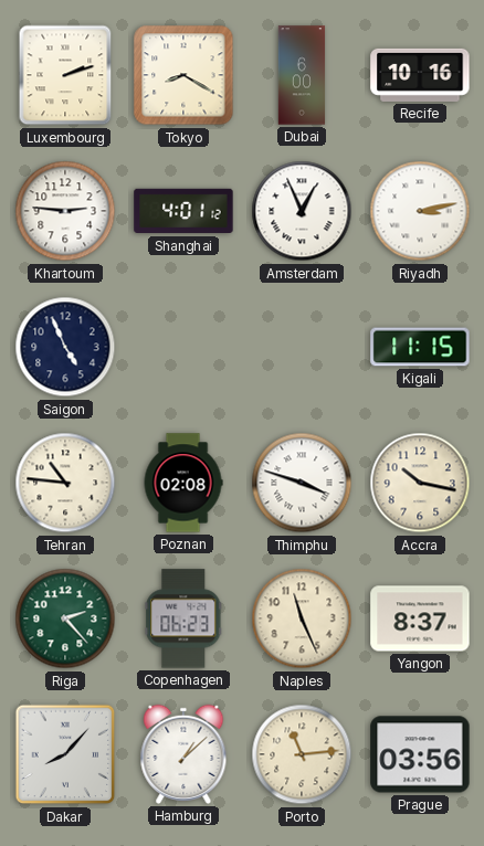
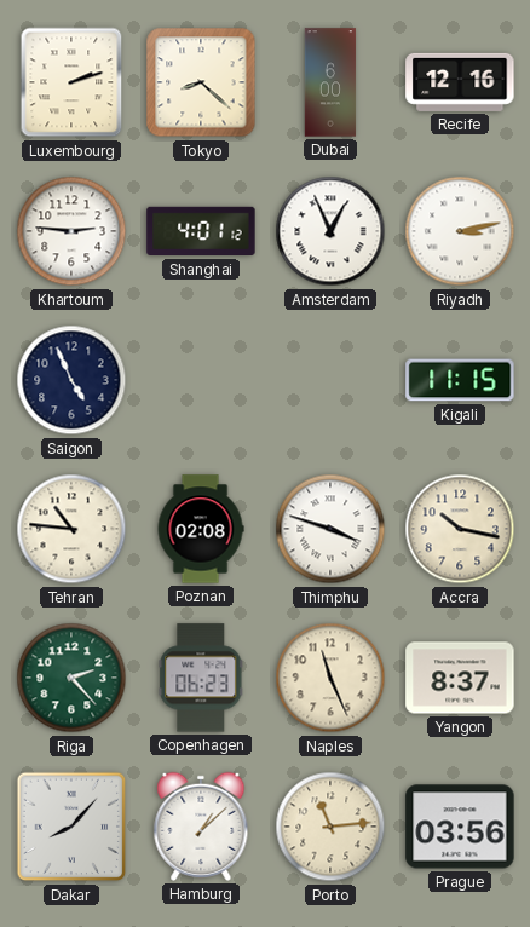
Tokyo: 8:20 -> 8:22 (201, 82)
Recife: 10:16 -> 12:16 (460, 82)
